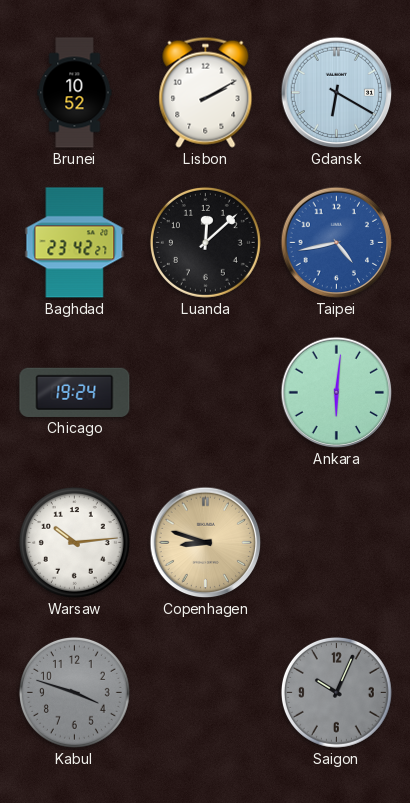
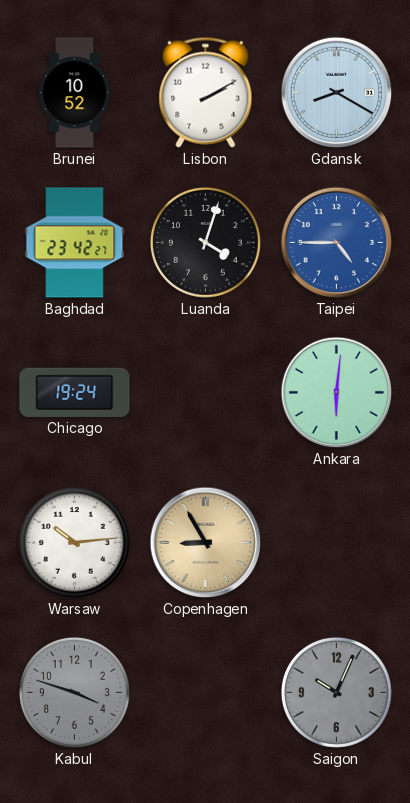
Gdansk: 6:20 -> 8:20 (337, 93)
Luanda: 12:08 -> 4:03 (205, 242)
Taipei: 4:43 -> 4:45 (337, 243)
Copenhagen: 8:48 -> 8:55 (206, 543)
